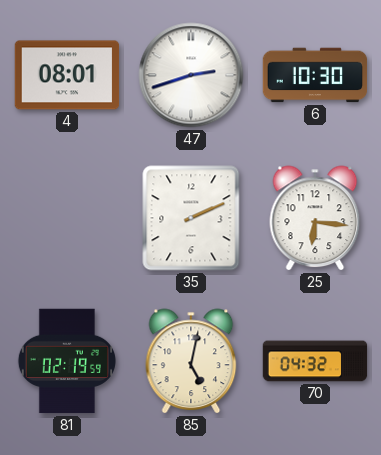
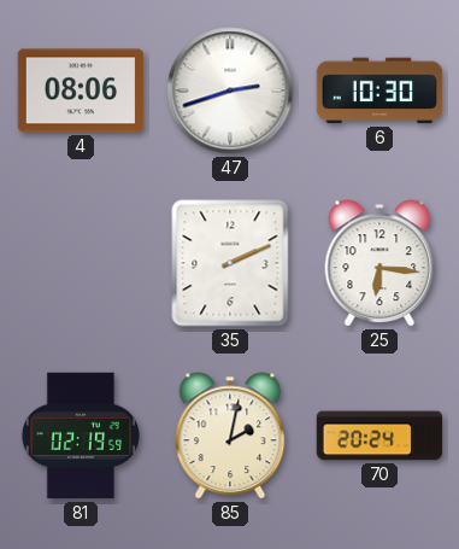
4: 08:01 -> 08:06 (81, 90)
85: 5:02 -> 2:02 (230, 436)
70: 04:32 -> 20:24 (379, 436)
